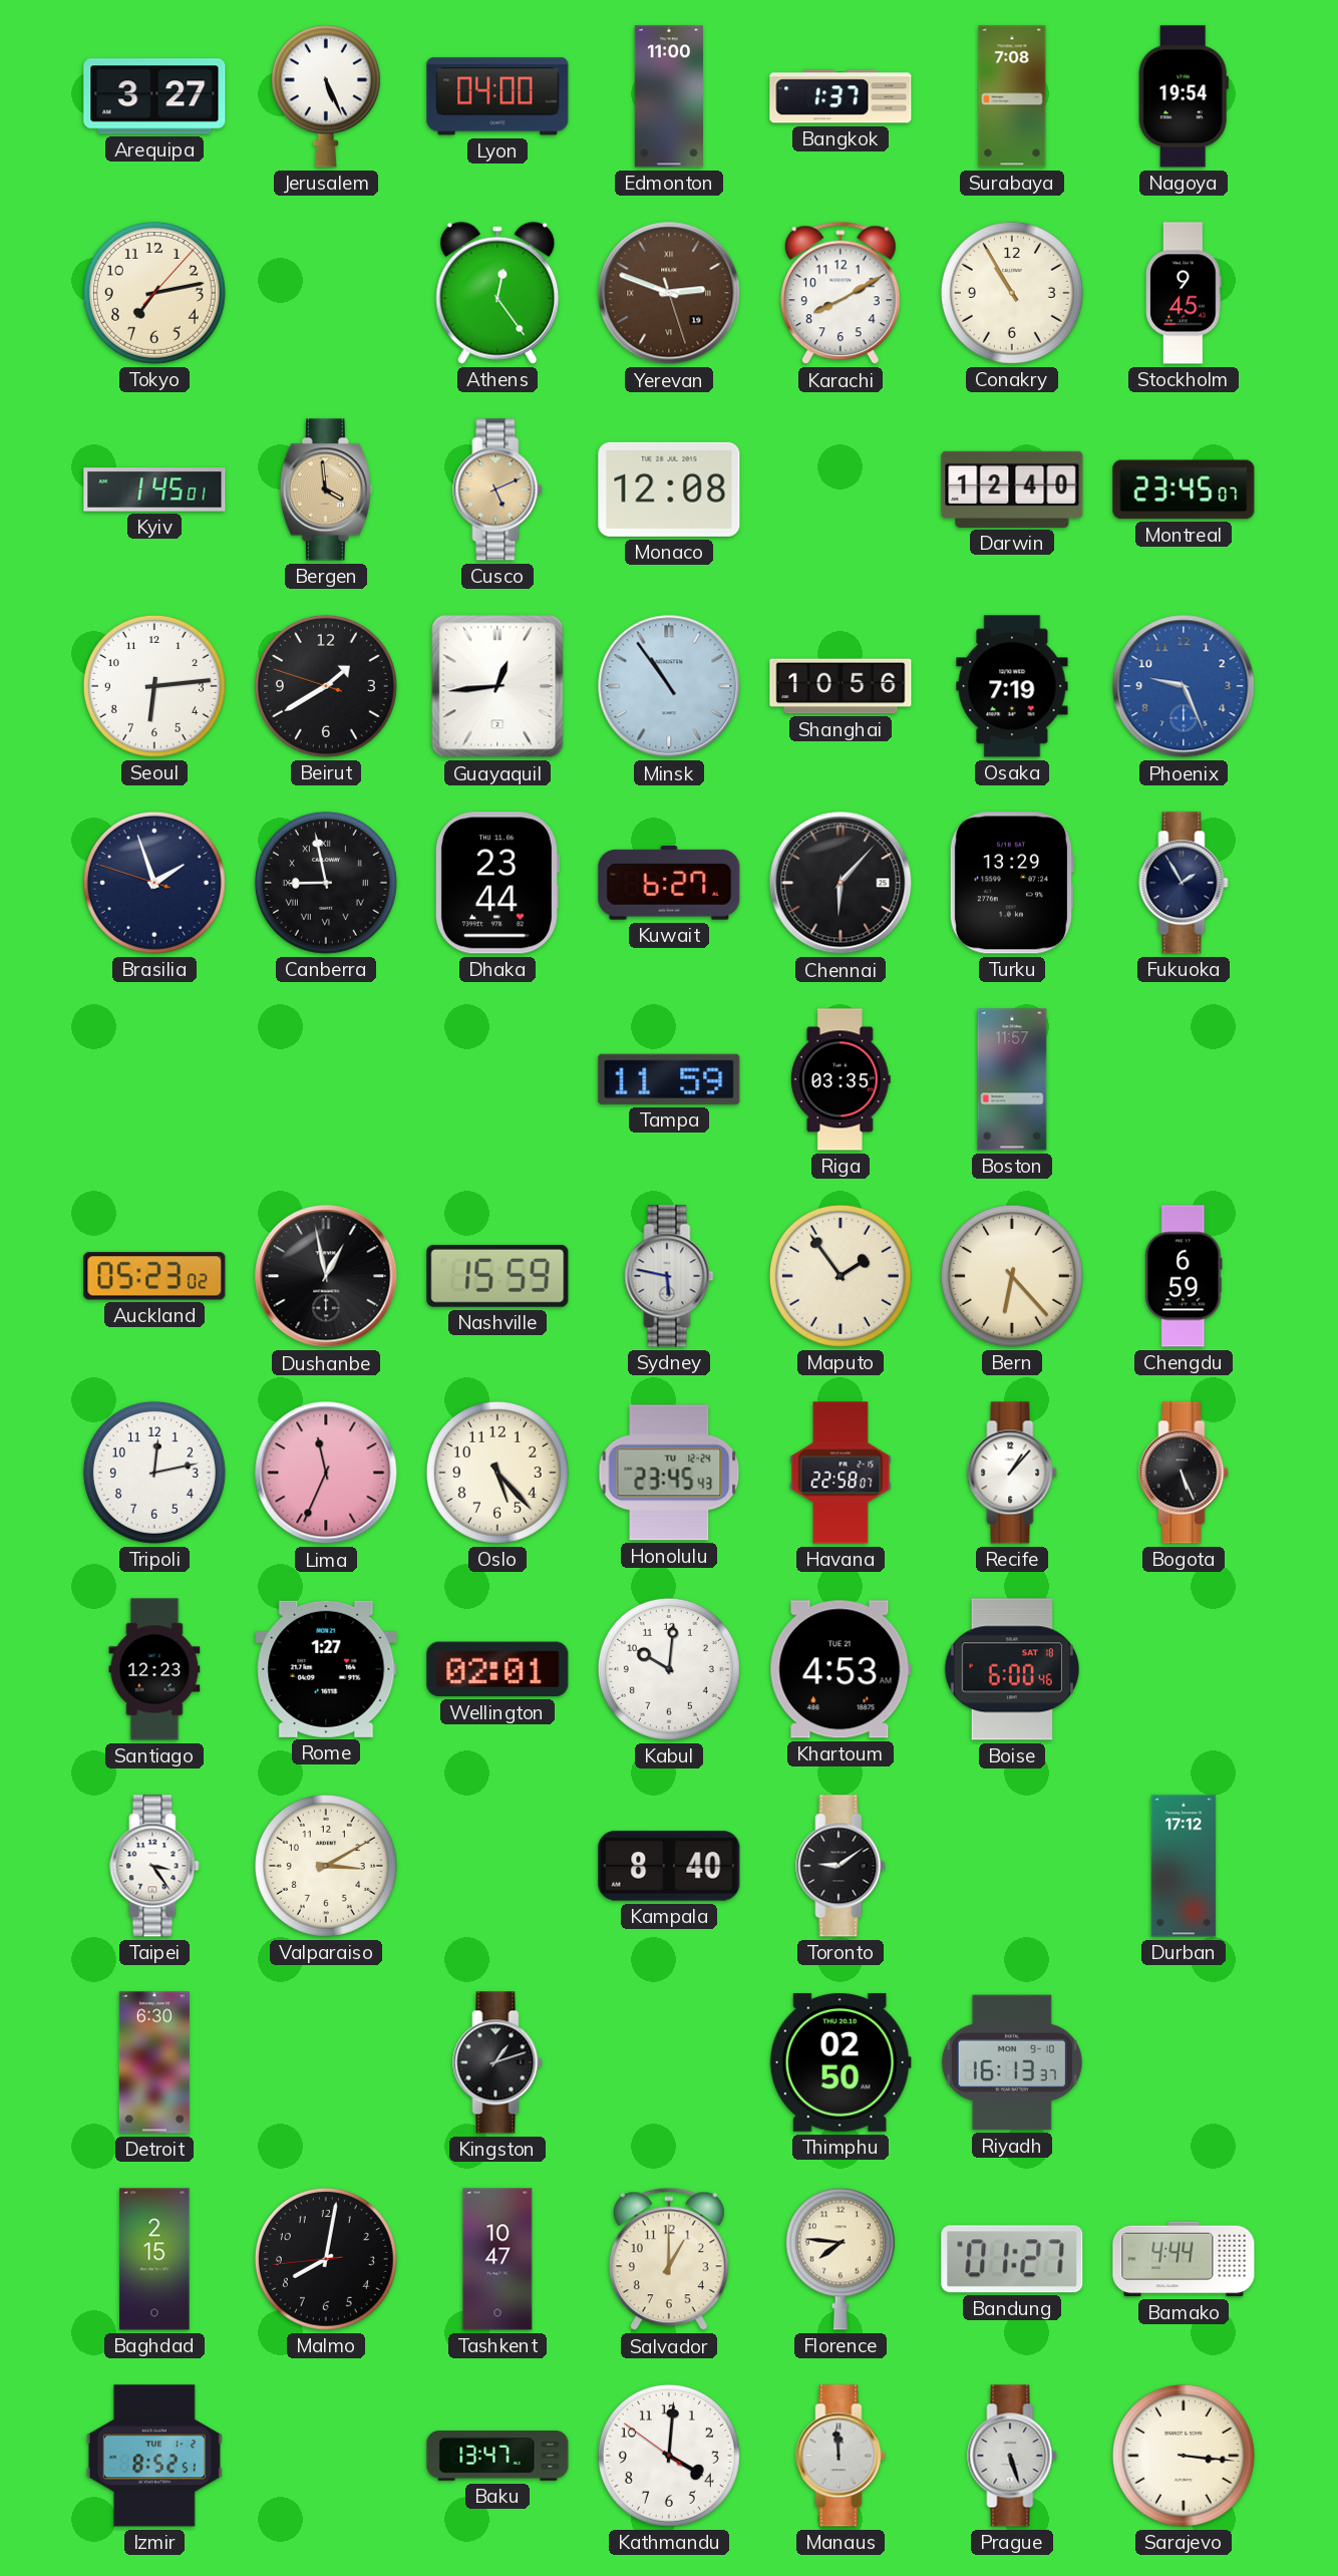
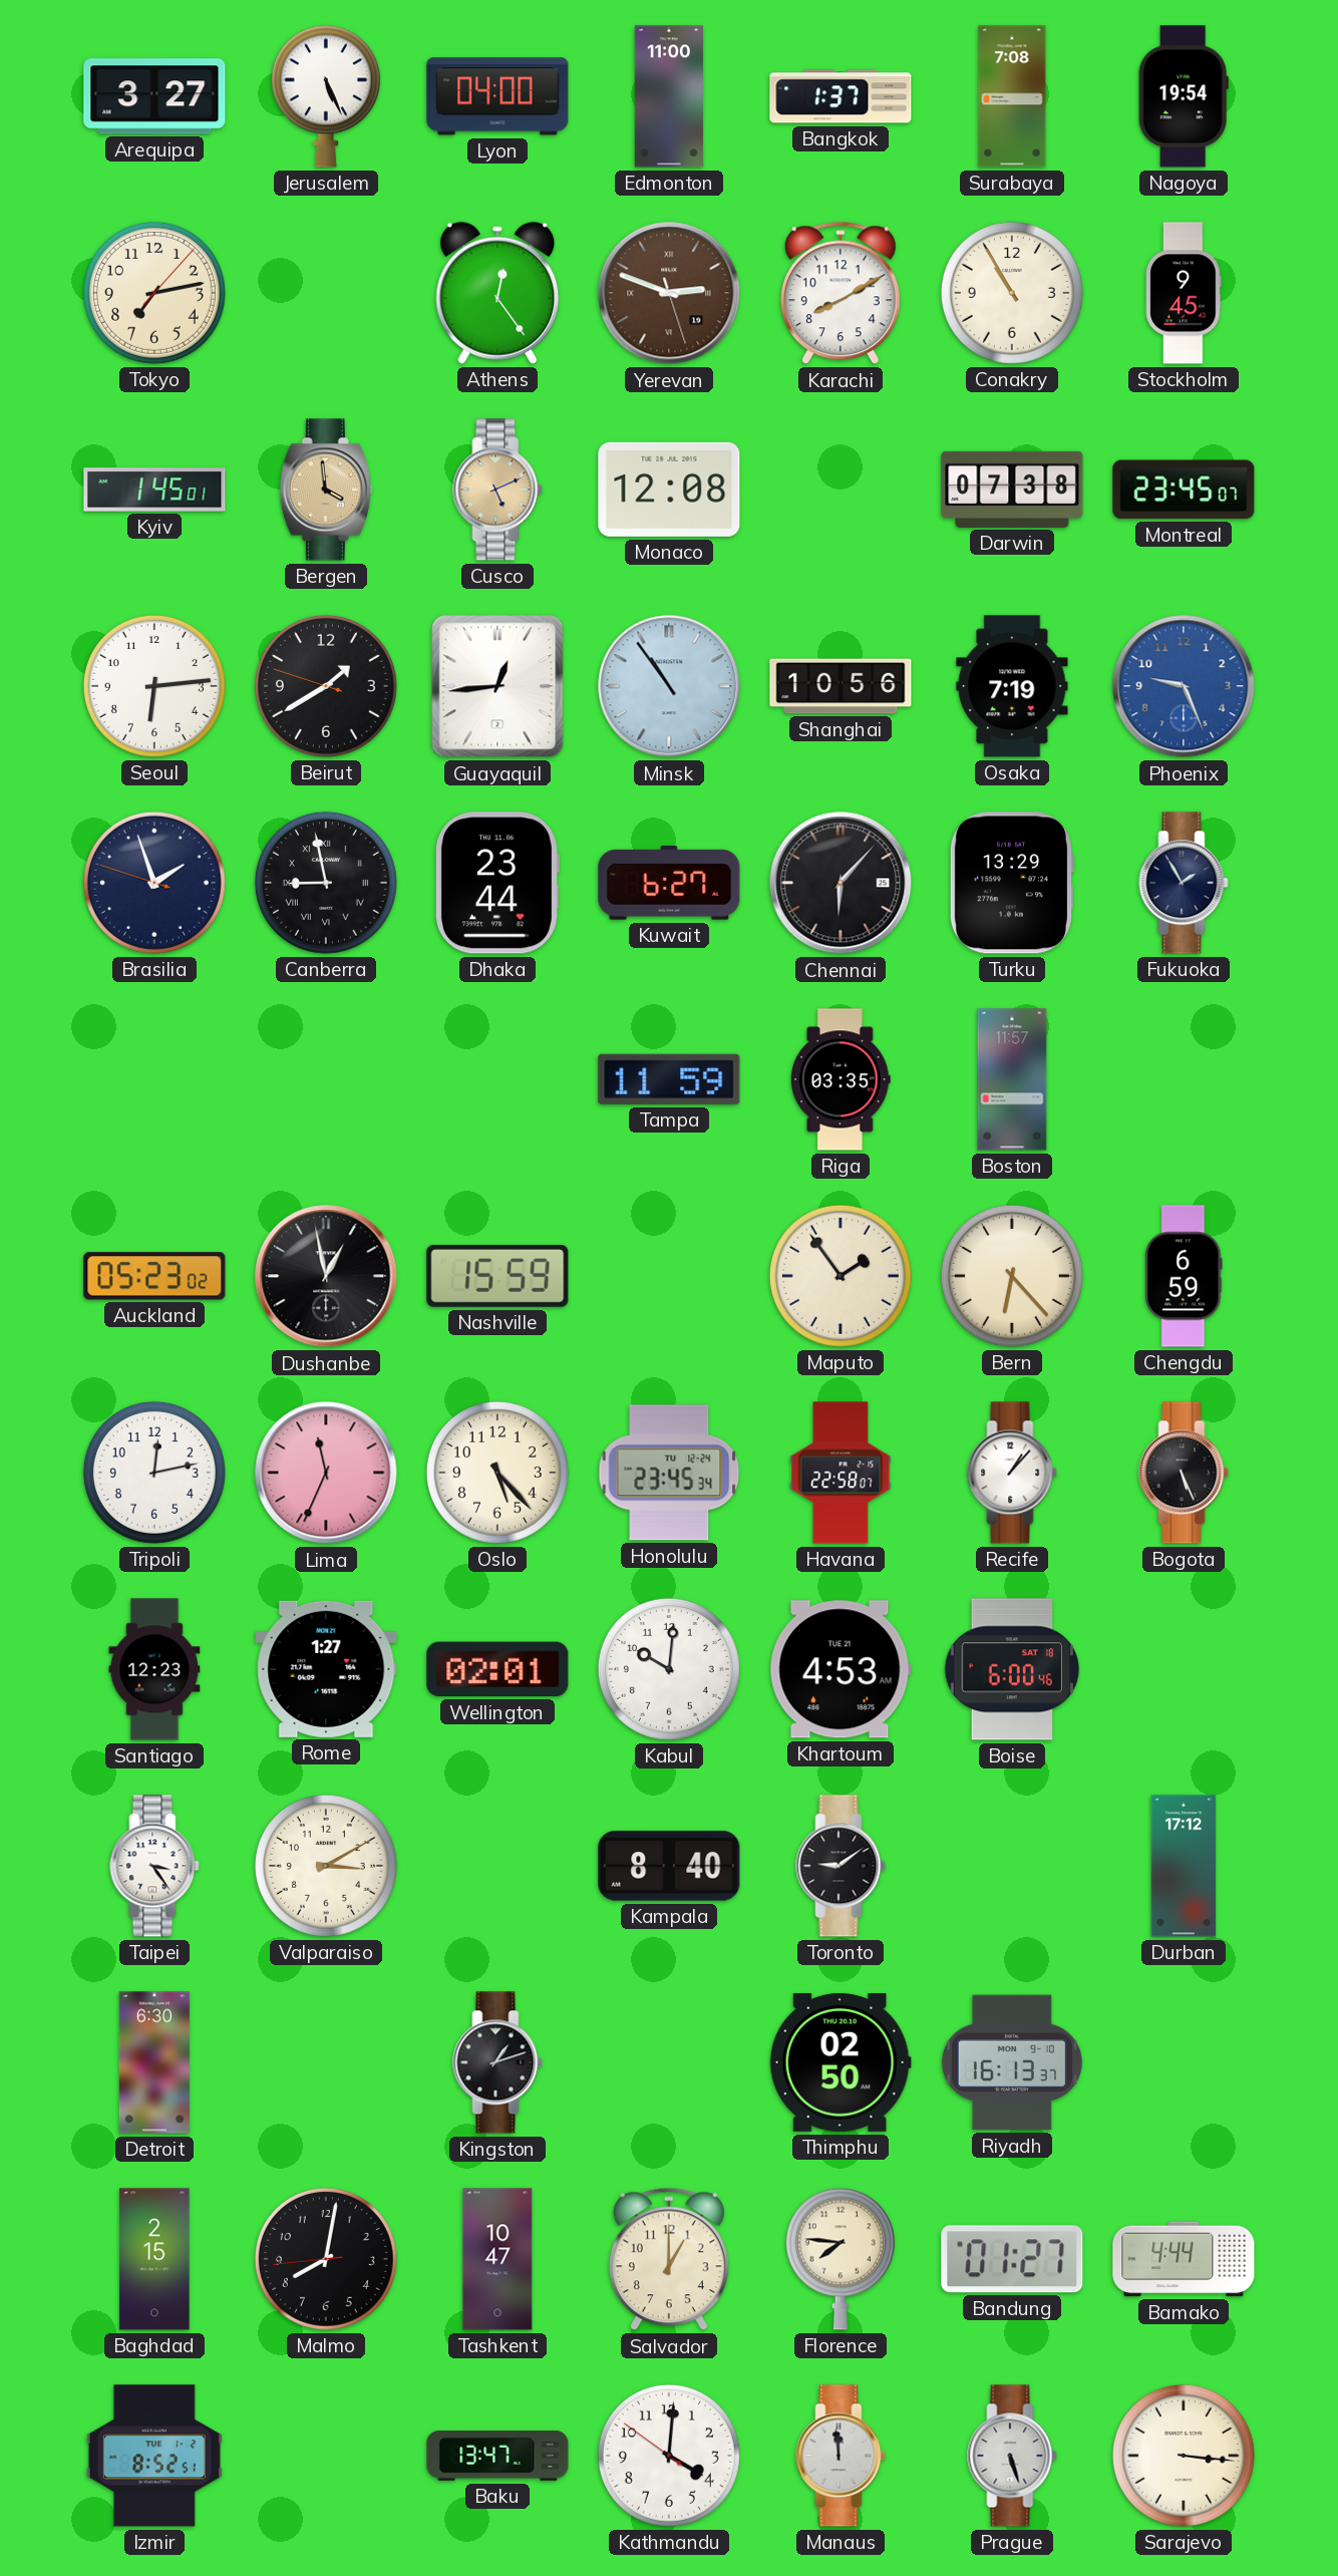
Darwin: 12:40 -> 07:38 (1012, 490)
Sydney: 5:47 -> none (669, 1276)
Honolulu: 23:45:43 -> 23:45:34 (669, 1473)
